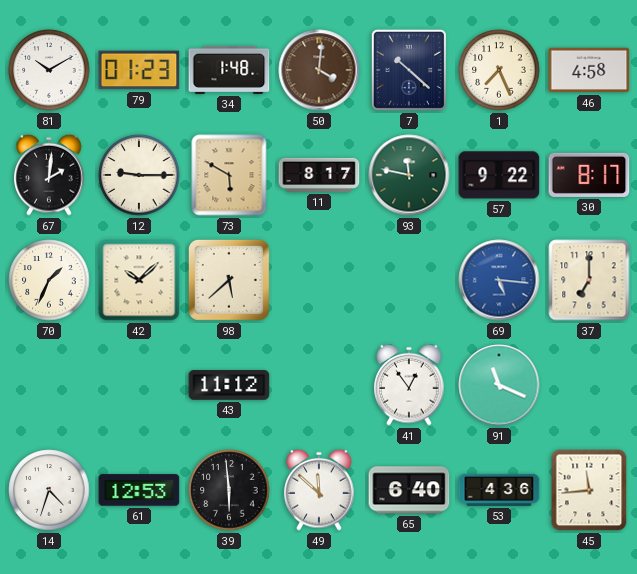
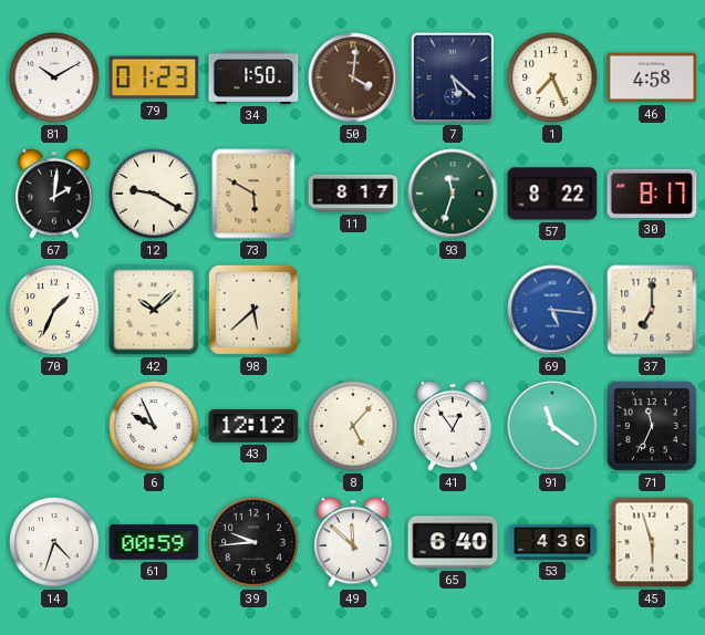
34: 1:48 -> 1:50 (253, 77)
7: 10:22 -> 5:22 (453, 77)
12: 9:15 -> 9:20 (154, 194)
93: 11:47 -> 11:33 (453, 194)
57: 9:22 -> 8:22 (552, 194)
6: none -> 9:56 (154, 426)
43: 11:12 -> 12:12 (253, 426)
8: none -> 5:07 (353, 426)
91: 11:19 -> 11:21 (552, 426)
71: none -> 11:34 (652, 426)
61: 12:53 -> 00:59 (154, 542)
39: 5:59 -> 9:44 (253, 542)
45: 11:44 -> 5:57 (652, 542)
